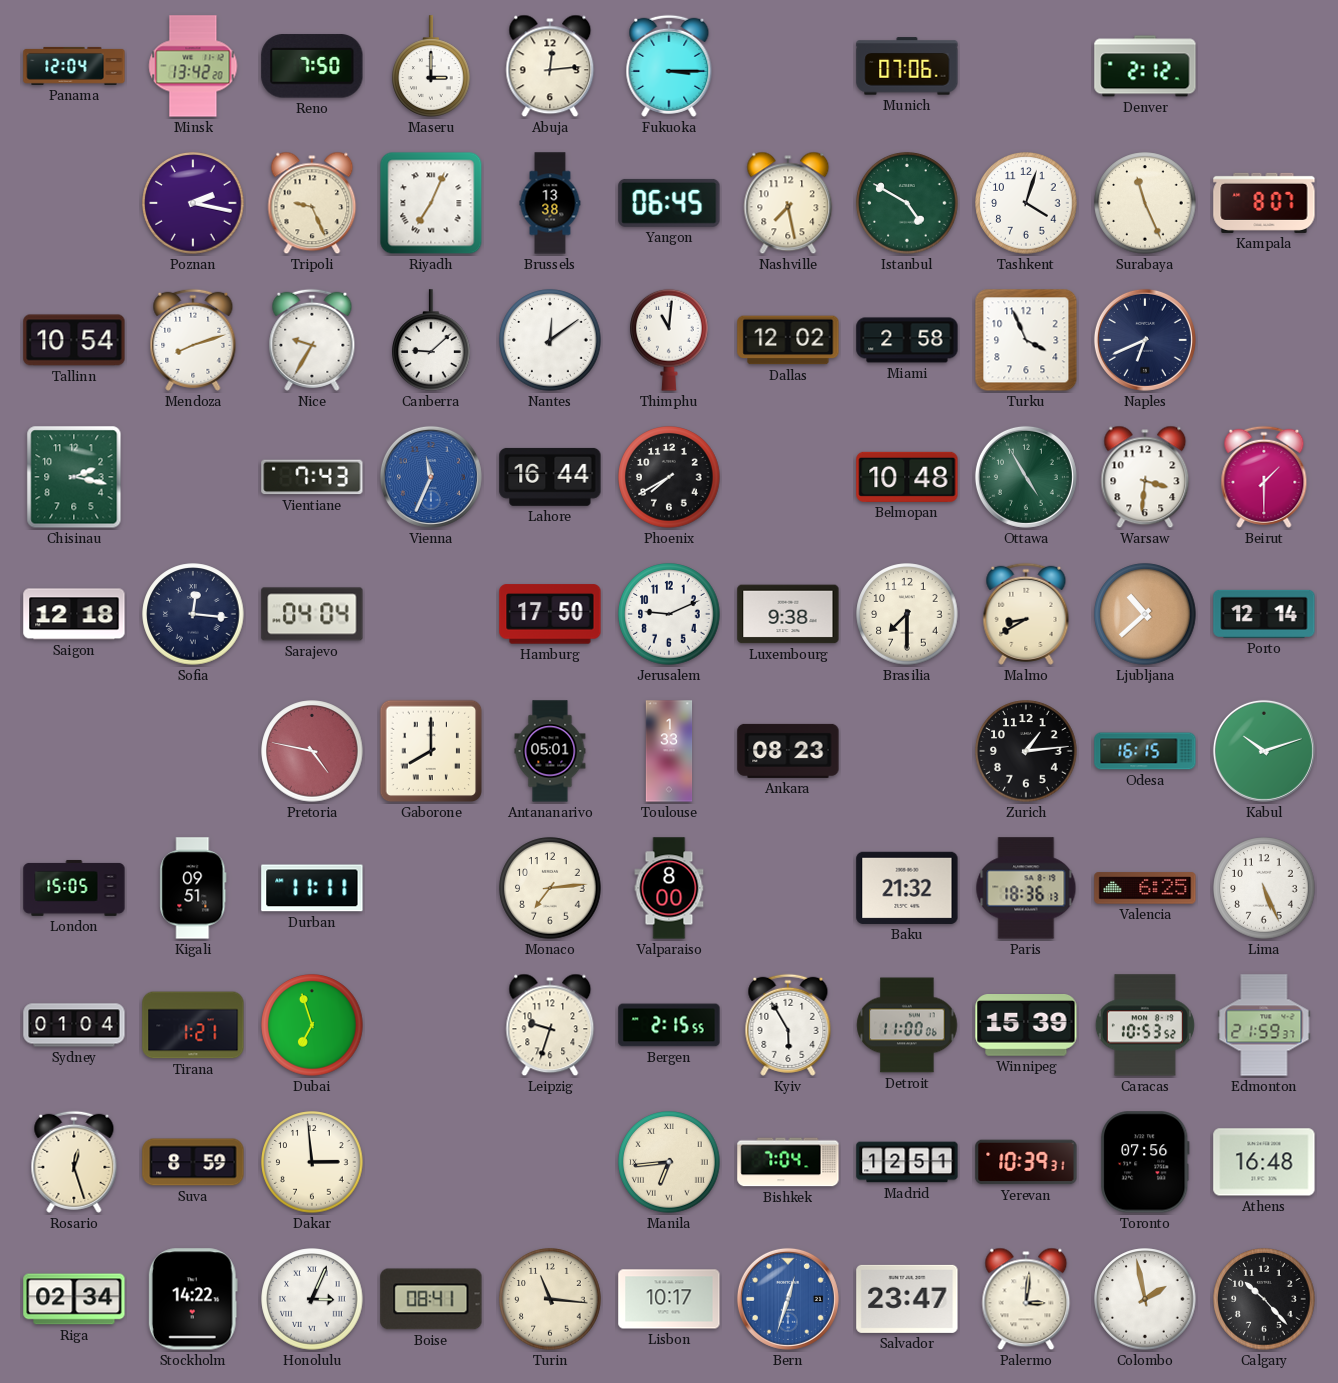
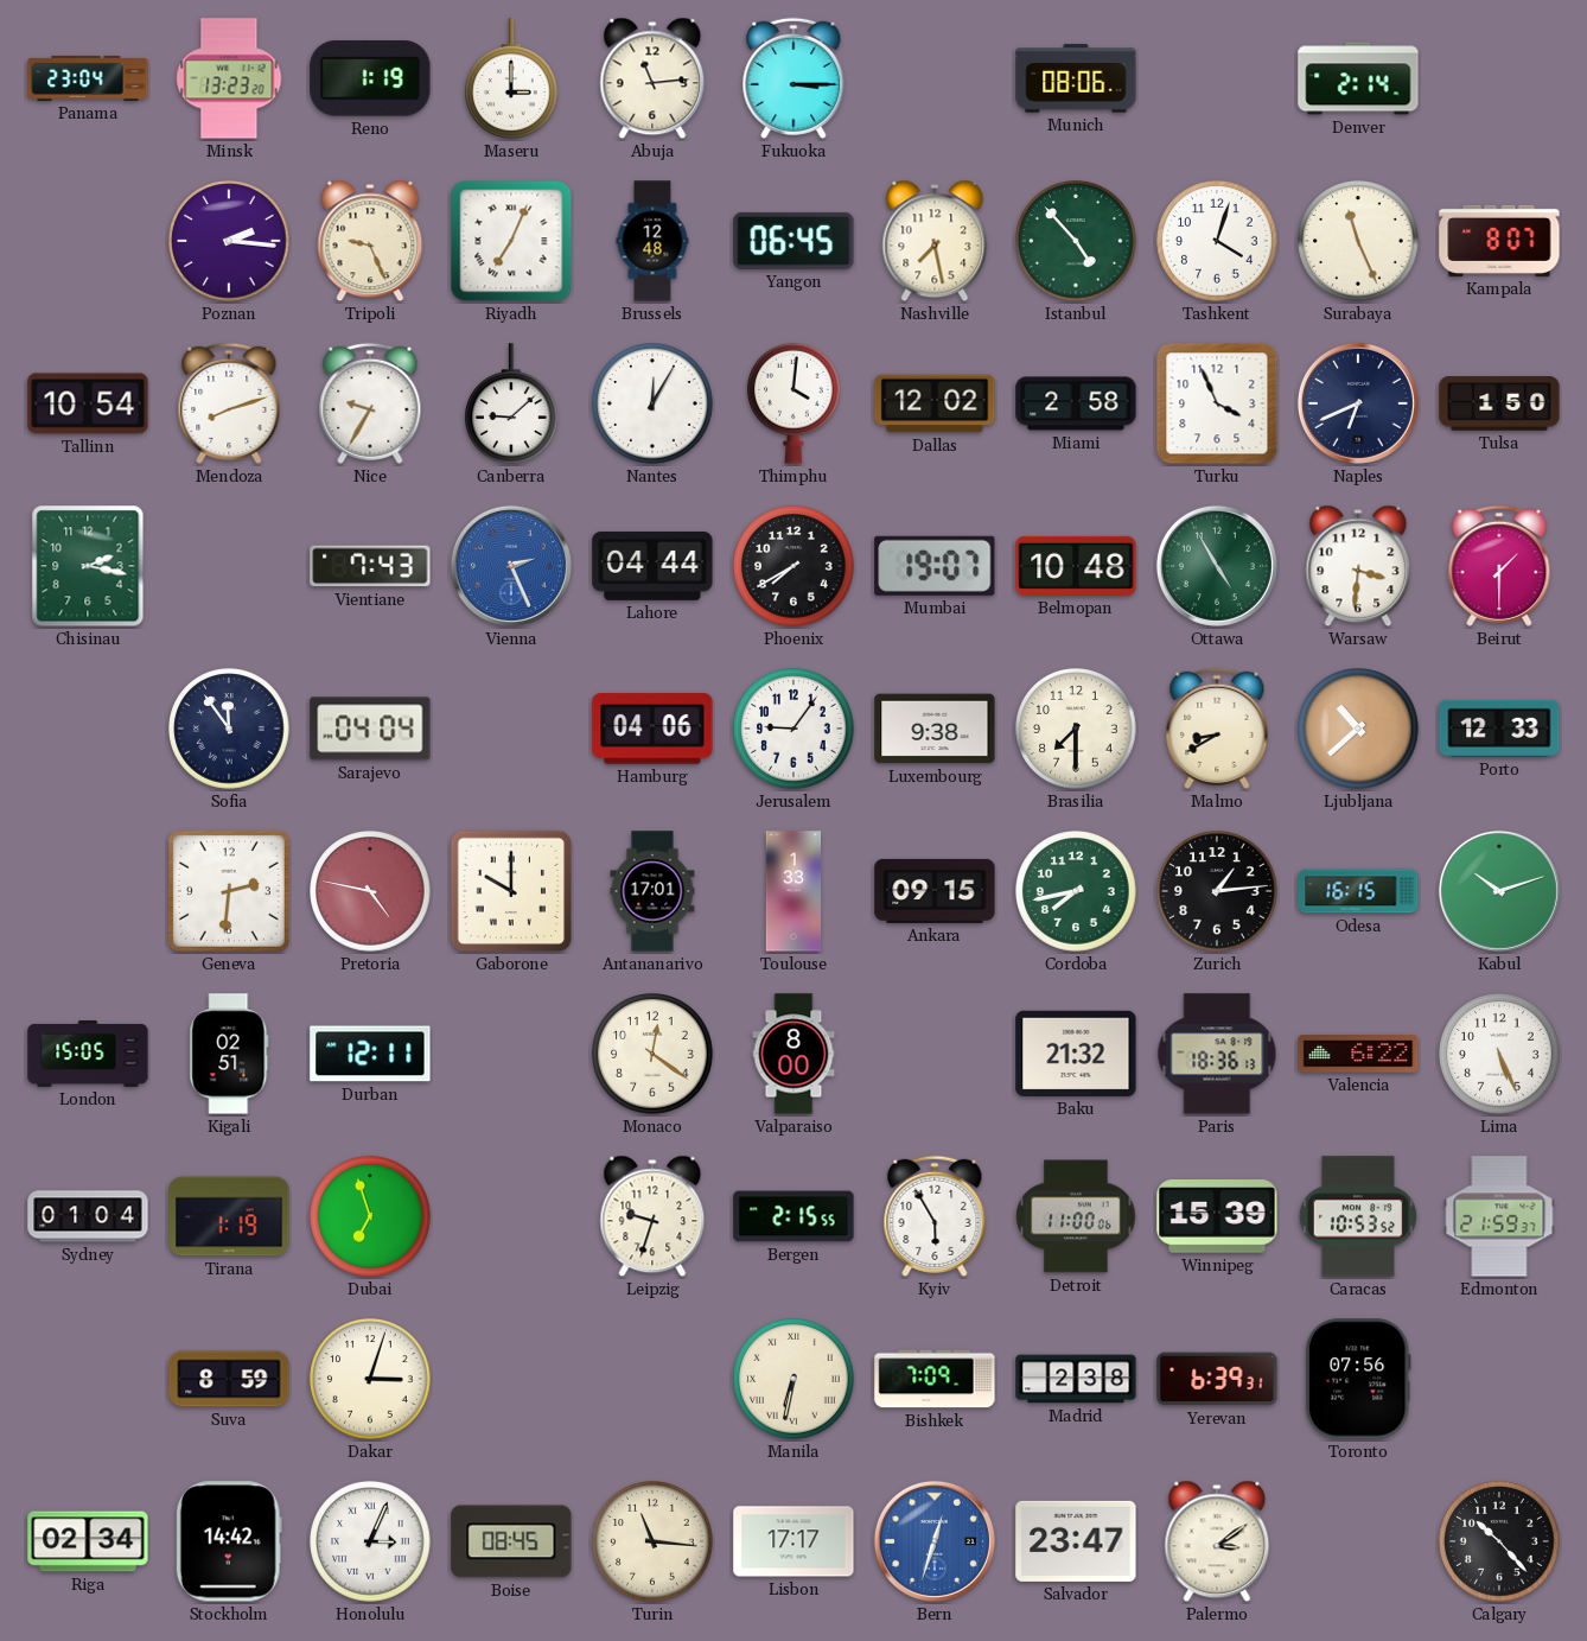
Panama: 12:04 -> 23:04 (88, 78)
Minsk: 13:42 -> 13:23 (229, 78)
Reno: 7:50 -> 1:19 (370, 78)
Abuja: 12:14 -> 11:14 (652, 78)
Munich: 07:06 -> 08:06 (1076, 78)
Denver: 2:12 -> 2:14 (1358, 78)
Poznan: 2:17 -> 2:16 (229, 241)
Brussels: 13:38 -> 12:48 (652, 241)
Istanbul: 4:50 -> 4:53 (1076, 241)
Nantes: 12:09 -> 12:05 (652, 403)
Thimphu: 11:01 -> 4:01 (793, 403)
Tulsa: none -> 1:50 (1499, 403)
Vienna: 11:34 -> 2:26 (511, 566)
Lahore: 16:44 -> 04:44 (652, 566)
Mumbai: none -> 19:07 (935, 566)
Saigon: 12:18 -> none (74, 614)
Sofia: 12:16 -> 11:54 (229, 729)
Hamburg: 17:50 -> 04:06 (652, 729)
Jerusalem: 9:11 -> 9:06 (793, 729)
Porto: 12:14 -> 12:33 (1499, 729)
Geneva: none -> 2:31 (229, 891)
Gaborone: 8:00 -> 10:00 (511, 891)
Antananarivo: 05:01 -> 17:01 (652, 891)
Ankara: 08:23 -> 09:15 (935, 891)
Cordoba: none -> 7:43 (1076, 891)
Kigali: 09:51 -> 02:51 (229, 1054)
Durban: 11:11 -> 12:11 (370, 1054)
Monaco: 7:14 -> 12:21 (652, 1054)
Valencia: 6:25 -> 6:22 (1358, 1054)
Tirana: 1:21 -> 1:19 (229, 1216)
Rosario: 12:27 -> none (74, 1162)
Dakar: 2:59 -> 3:03 (370, 1379)
Manila: 6:44 -> 6:32 (793, 1379)
Bishkek: 7:04 -> 7:09 (935, 1379)
Madrid: 12:51 -> 2:38 (1076, 1379)
Yerevan: 10:39 -> 6:39 (1217, 1379)
Athens: 16:48 -> none (1264, 1162)
Stockholm: 14:22 -> 14:42 (229, 1541)
Boise: 08:41 -> 08:45 (511, 1541)
Lisbon: 10:17 -> 17:17 (793, 1541)
Palermo: 3:01 -> 3:09 (1217, 1541)
Colombo: 1:58 -> none (1145, 1299)
